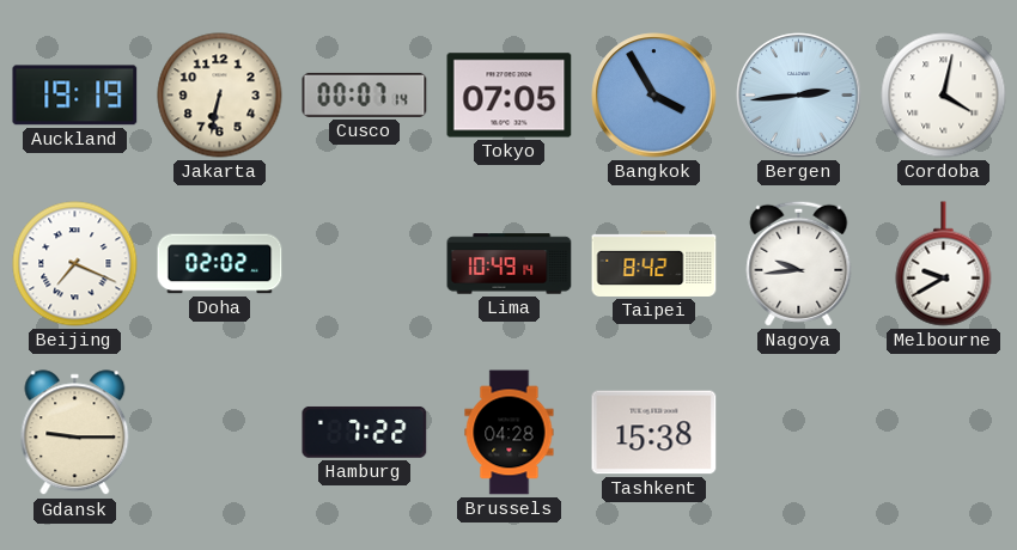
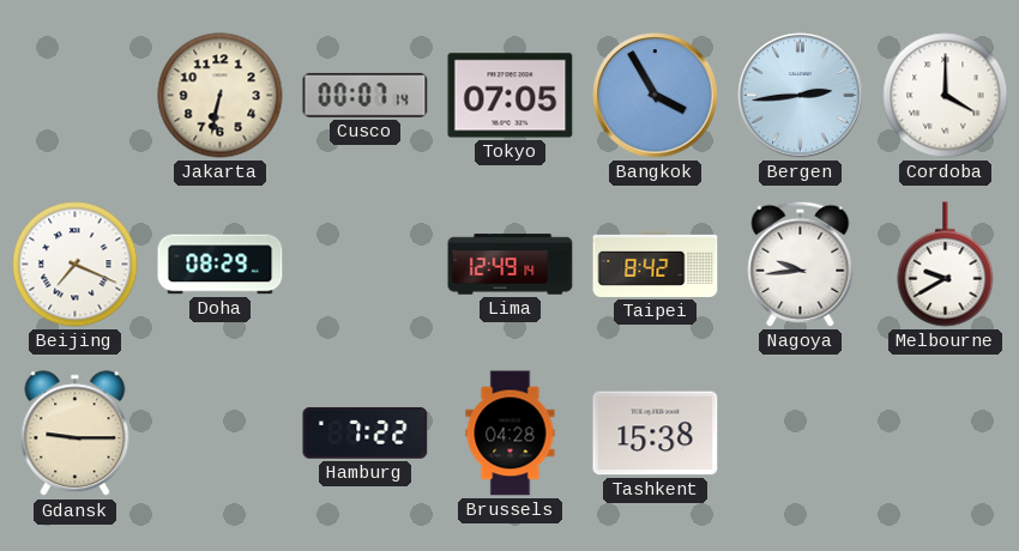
Auckland: 19:19 -> none (75, 96)
Cordoba: 4:02 -> 4:00 (946, 96)
Doha: 02:02 -> 08:29 (221, 265)
Lima: 10:49 -> 12:49 (511, 265)
